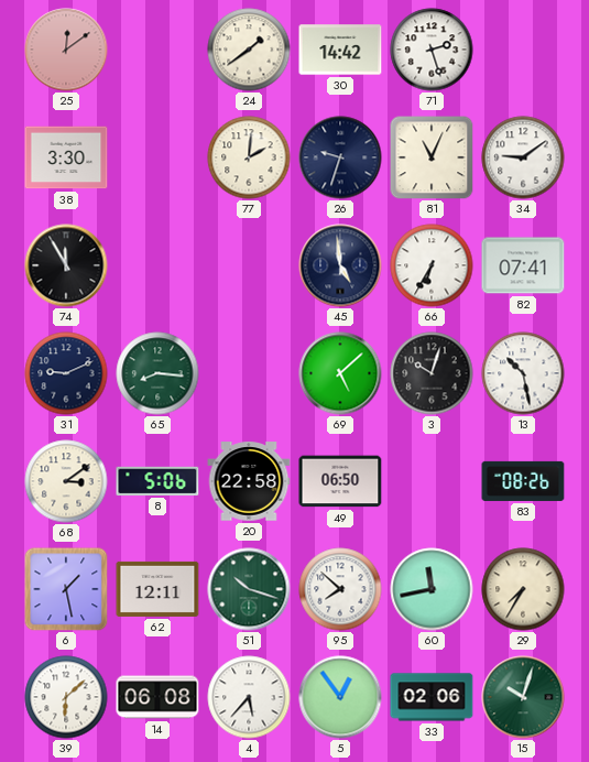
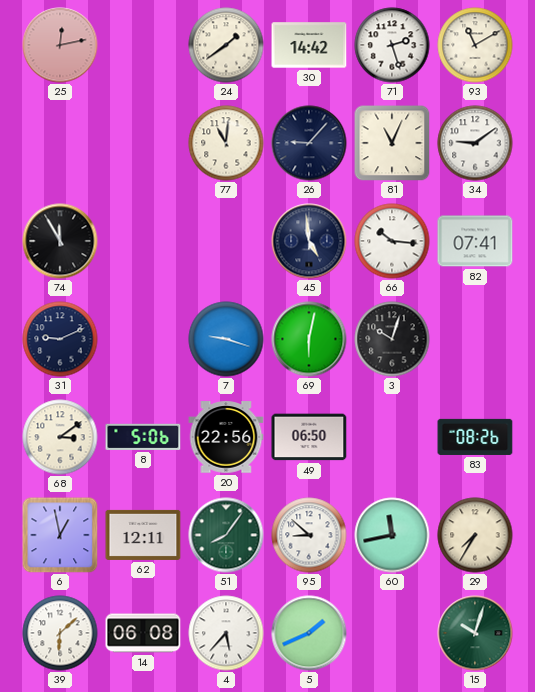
25: 12:09 -> 12:13 (60, 45)
93: none -> 11:10 (475, 45)
38: 3:30 -> none (66, 157)
77: 2:01 -> 11:01 (226, 143)
26: 9:33 -> 9:07 (309, 143)
66: 6:35 -> 10:16 (392, 241)
65: 8:16 -> none (157, 373)
7: none -> 9:18 (226, 339)
69: 5:08 -> 6:02 (309, 339)
13: 10:28 -> none (523, 373)
20: 22:58 -> 22:56 (226, 437)
6: 1:28 -> 12:58 (60, 535)
51: 10:18 -> 8:06 (226, 535)
95: 7:52 -> 8:52 (309, 535)
5: 12:54 -> 1:41 (309, 633)
33: 02:06 -> none (432, 697)
